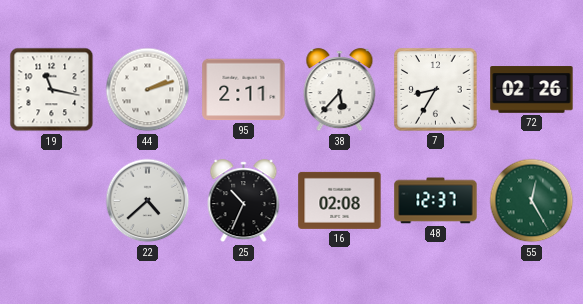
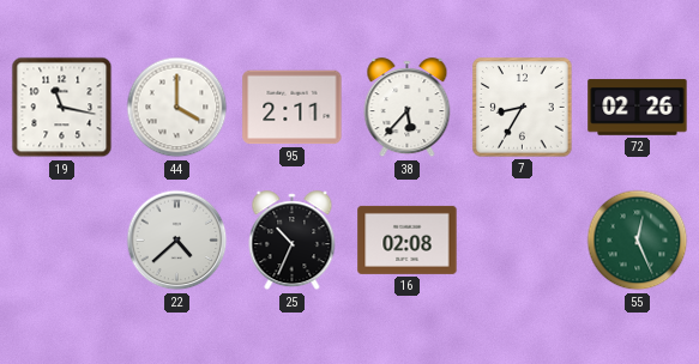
44: 2:12 -> 4:00 (177, 108)
48: 12:37 -> none (436, 201)
55: 12:25 -> 12:26 (638, 241)
